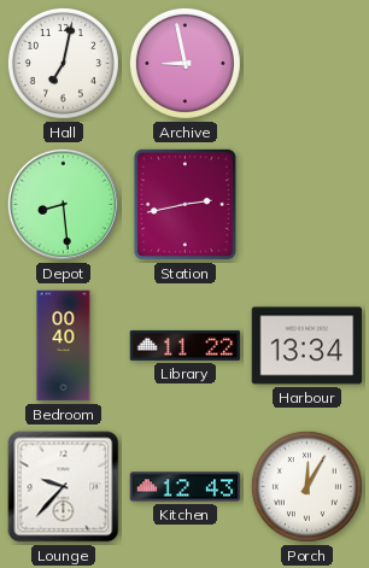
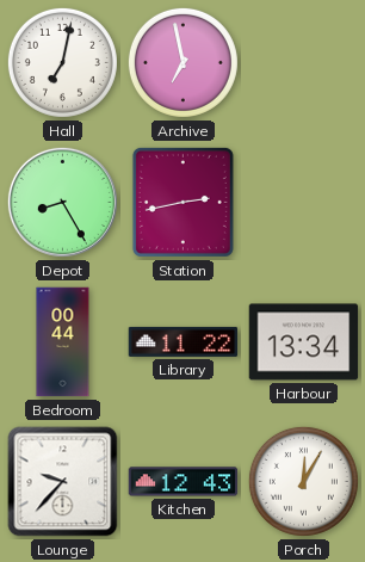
Archive: 8:58 -> 6:58 (182, 62)
Depot: 8:29 -> 8:25 (62, 202)
Bedroom: 00:40 -> 00:44 (63, 342)
